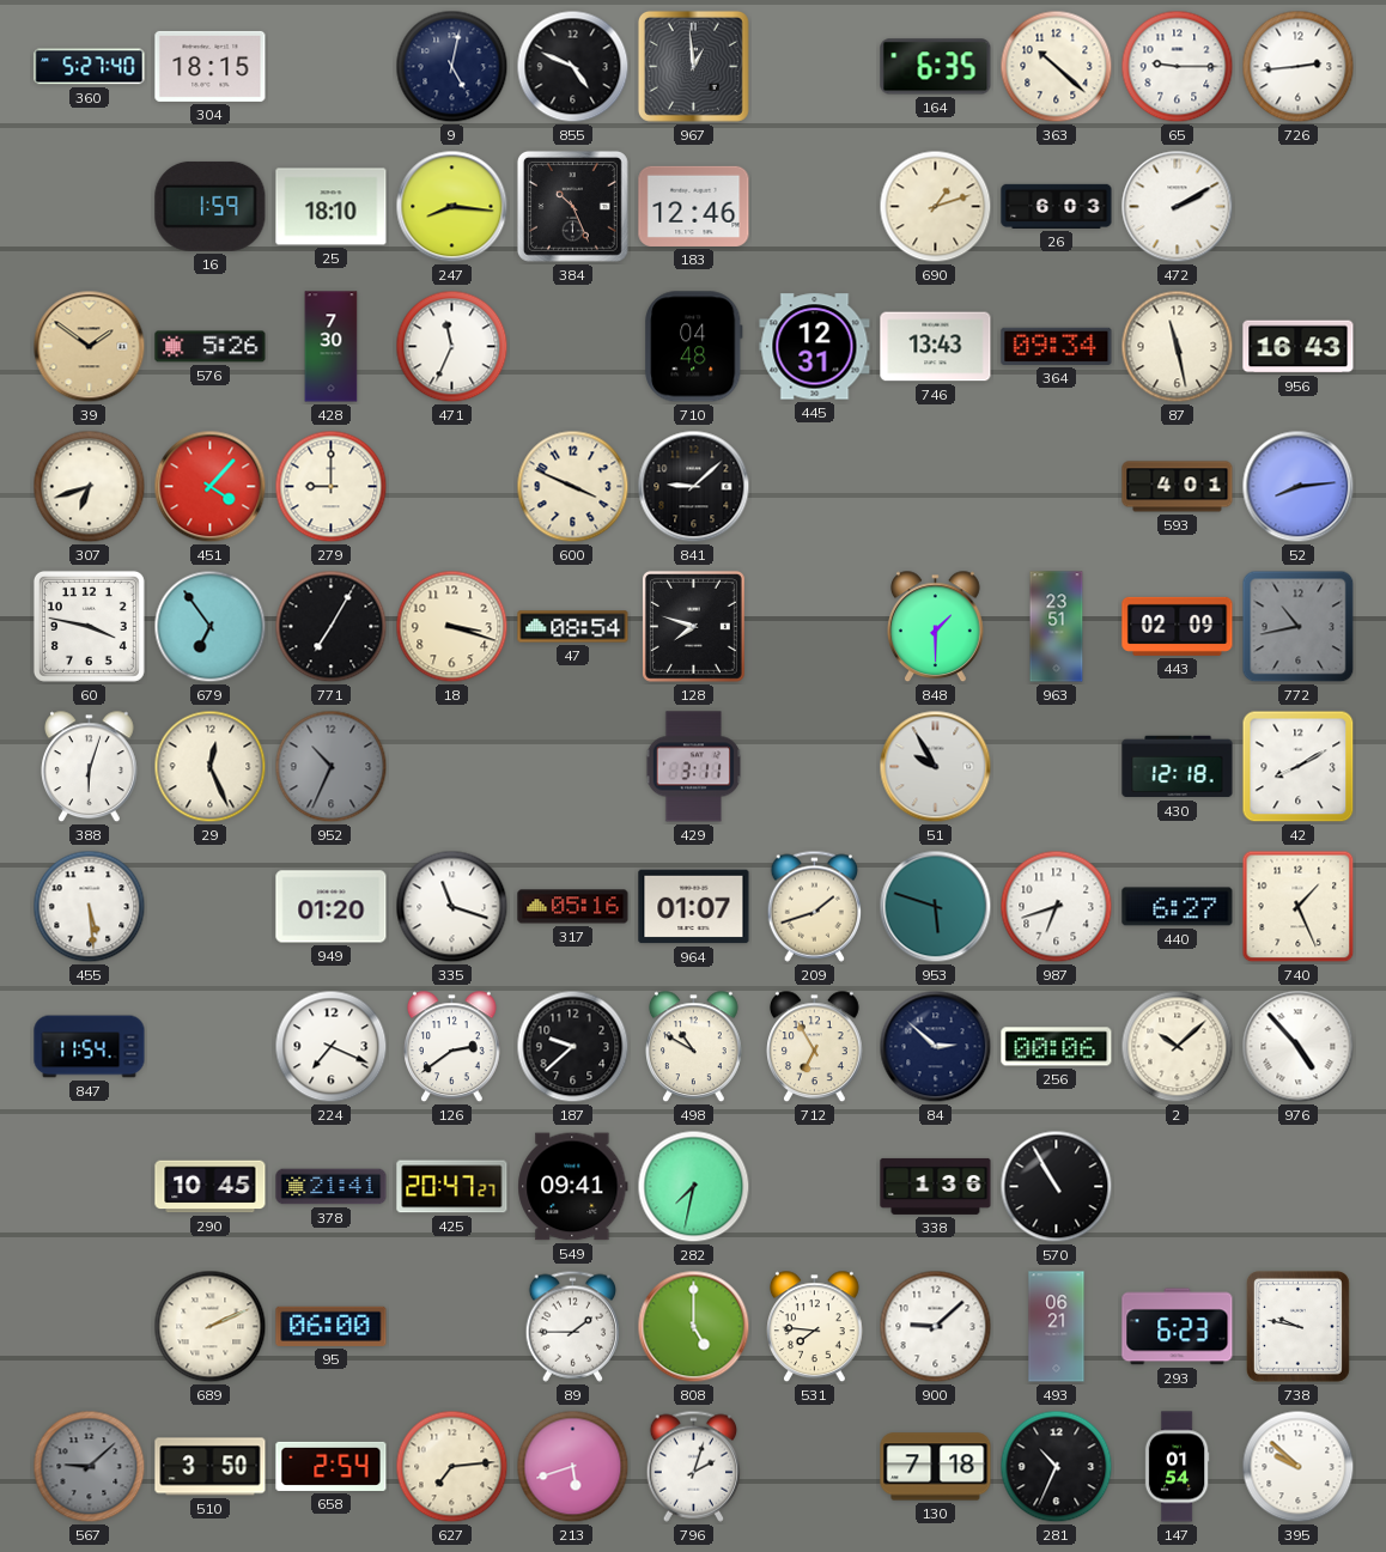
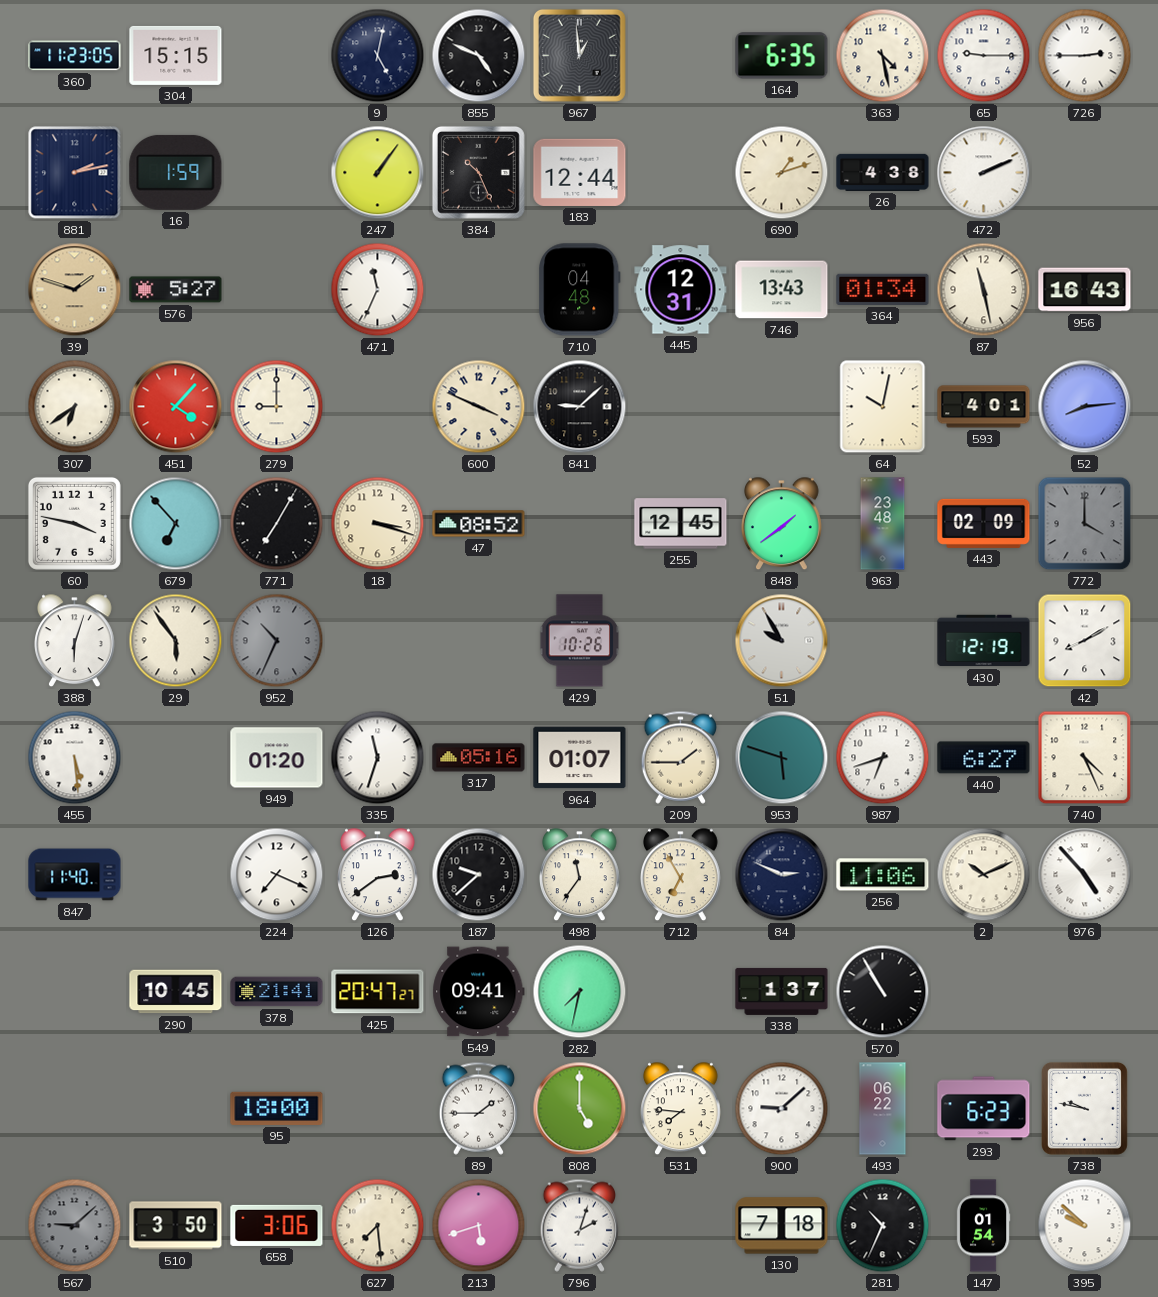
360: 5:27 -> 11:23 (75, 56)
304: 18:15 -> 15:15 (176, 55)
363: 10:22 -> 4:28 (883, 56)
726: 2:44 -> 2:45 (1085, 56)
881: none -> 2:13 (75, 173)
25: 18:10 -> none (332, 207)
247: 8:16 -> 1:06 (378, 173)
183: 12:46 -> 12:44 (580, 172)
26: 6:03 -> 4:38 (883, 172)
472: 2:10 -> 2:11 (984, 173)
39: 1:51 -> 1:48 (75, 290)
576: 5:26 -> 5:27 (176, 290)
428: 7:30 -> none (332, 347)
364: 09:34 -> 01:34 (883, 289)
307: 6:42 -> 6:39 (75, 407)
64: none -> 10:02 (883, 407)
679: 6:54 -> 6:53 (176, 524)
47: 08:54 -> 08:52 (479, 524)
128: 7:48 -> none (693, 626)
255: none -> 12:45 (681, 524)
848: 1:30 -> 1:39 (782, 524)
963: 23:51 -> 23:48 (883, 524)
772: 10:43 -> 4:00 (1085, 524)
29: 12:26 -> 5:54 (176, 641)
429: 3:11 -> 10:26 (580, 641)
430: 12:18 -> 12:19 (984, 641)
335: 11:18 -> 11:33 (378, 758)
209: 1:42 -> 1:45 (680, 757)
740: 1:26 -> 4:26 (1085, 758)
847: 11:54 -> 11:40 (75, 875)
498: 10:50 -> 11:36 (580, 875)
84: 2:52 -> 2:49 (782, 875)
256: 00:06 -> 11:06 (883, 875)
2: 10:08 -> 10:11 (984, 875)
338: 1:36 -> 1:37 (782, 991)
689: 2:11 -> none (211, 1327)
95: 06:00 -> 18:00 (277, 1108)
493: 06:21 -> 06:22 (883, 1109)
658: 2:54 -> 3:06 (277, 1225)
627: 7:14 -> 7:29 (378, 1226)
